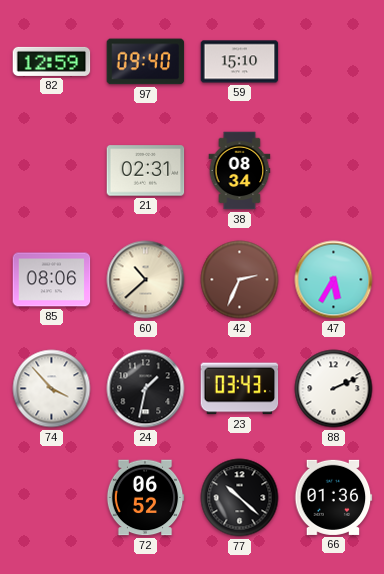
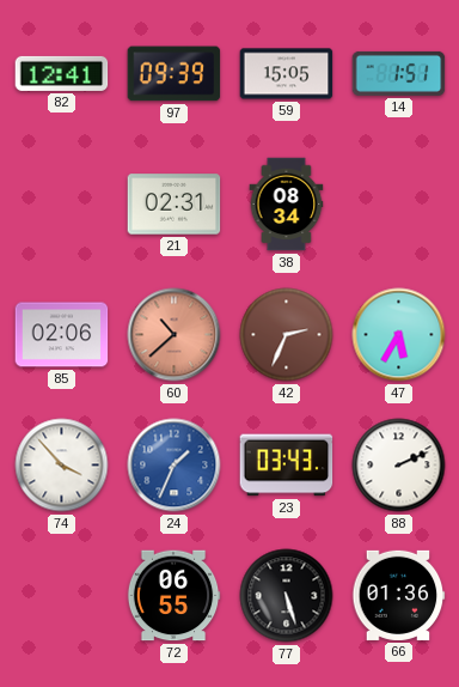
82: 12:59 -> 12:41 (62, 73)
97: 09:40 -> 09:39 (175, 74)
59: 15:10 -> 15:05 (287, 74)
14: none -> 1:51 (399, 73)
85: 08:06 -> 02:06 (62, 335)
60 dial: cream -> salmon (175, 335)
24: 1:32 -> 1:34 (175, 466)
24 dial: black -> blue (175, 466)
72: 06:52 -> 06:55 (173, 596)
77: 10:22 -> 5:27 (287, 596)
